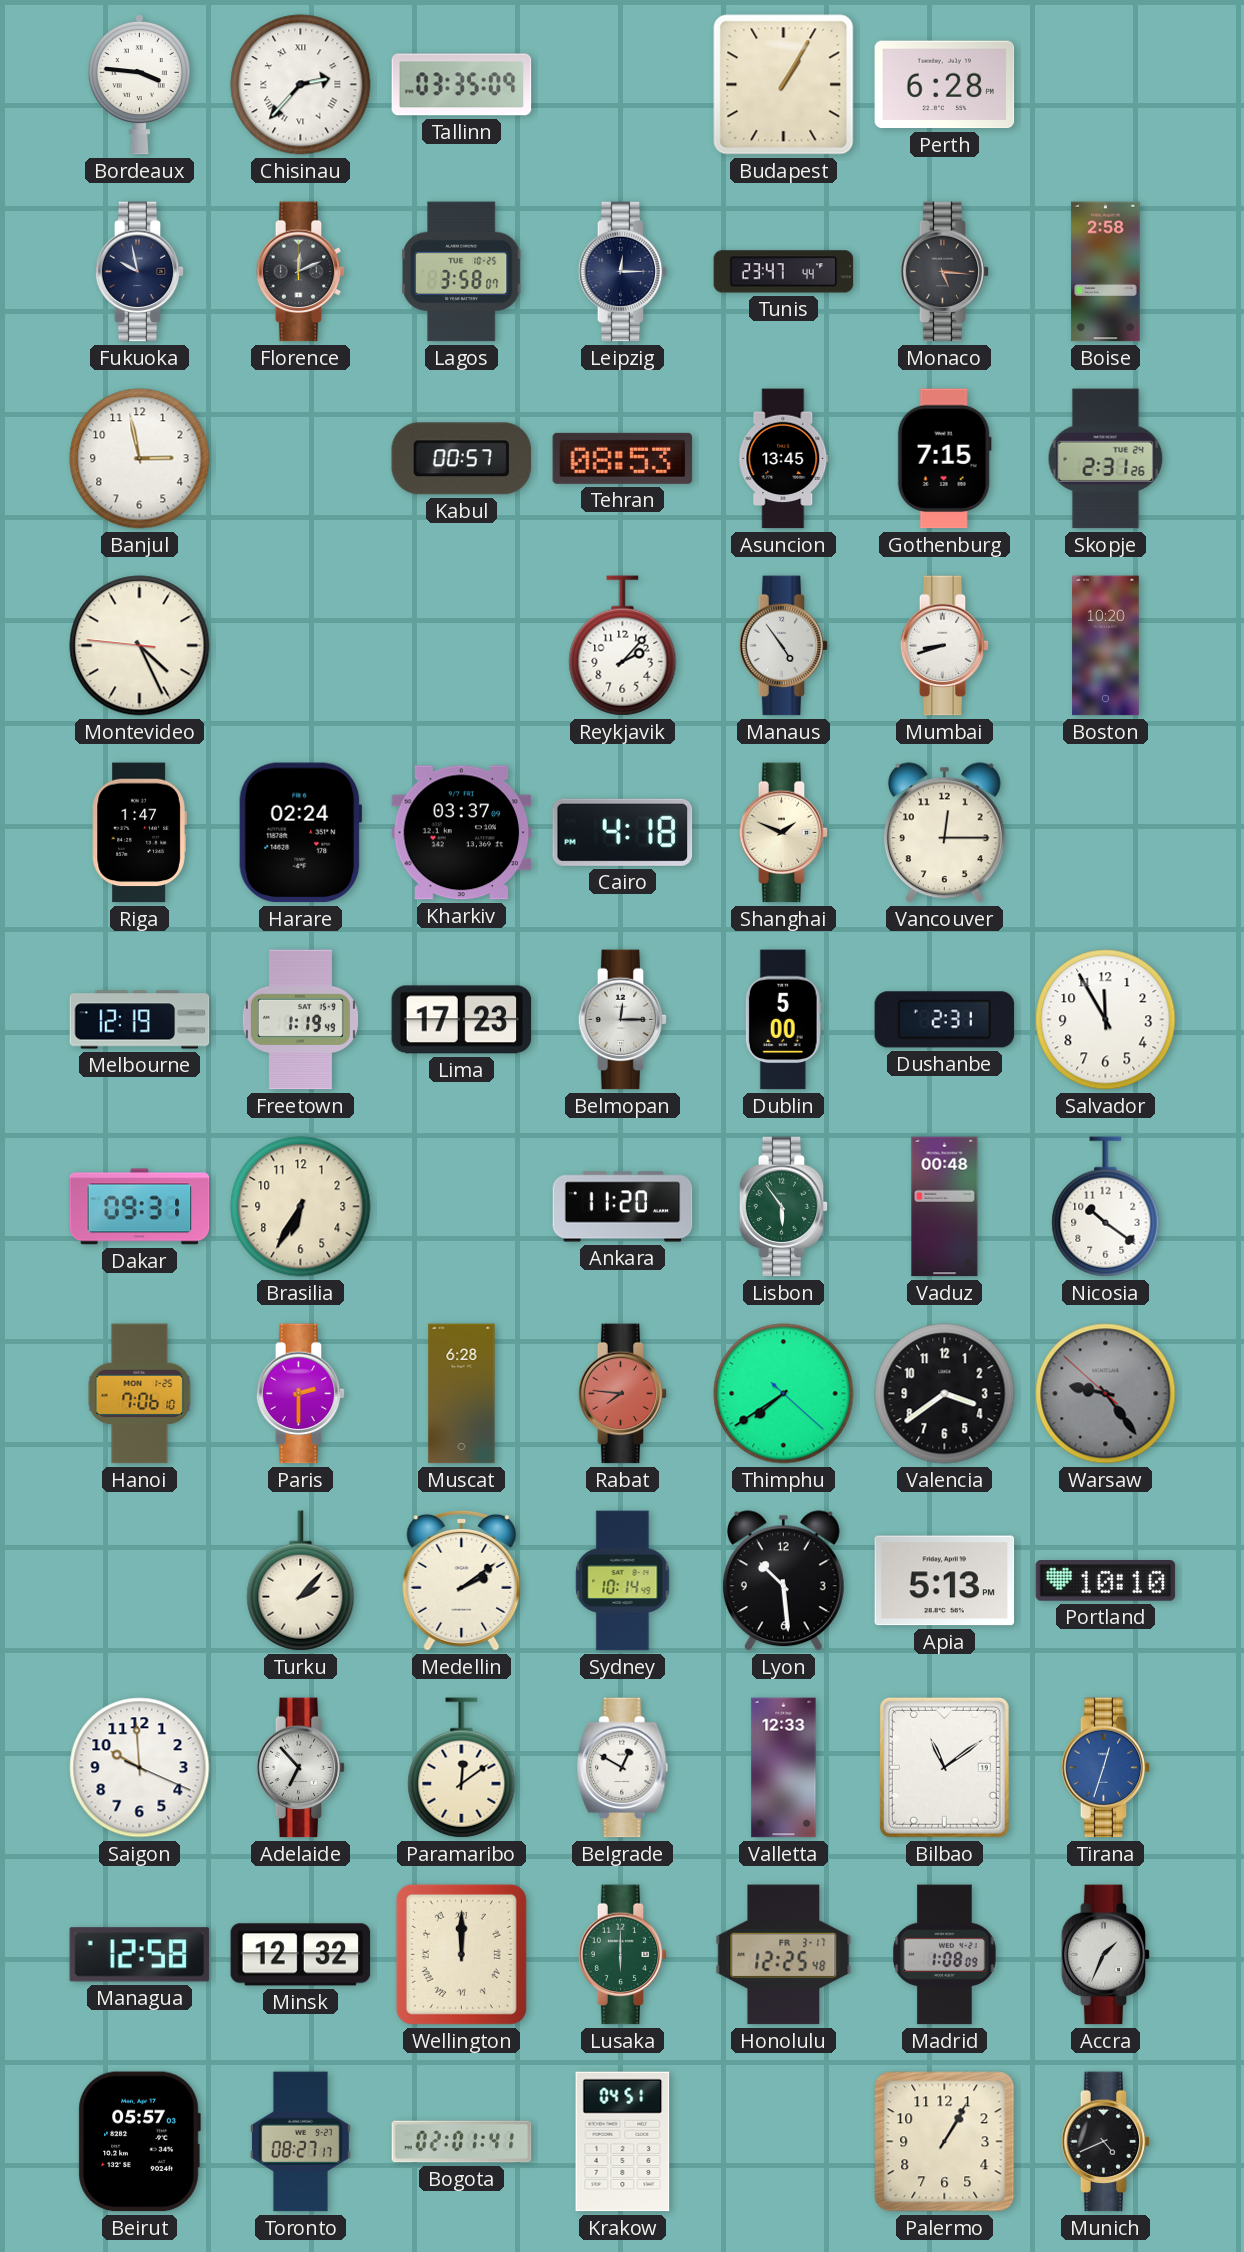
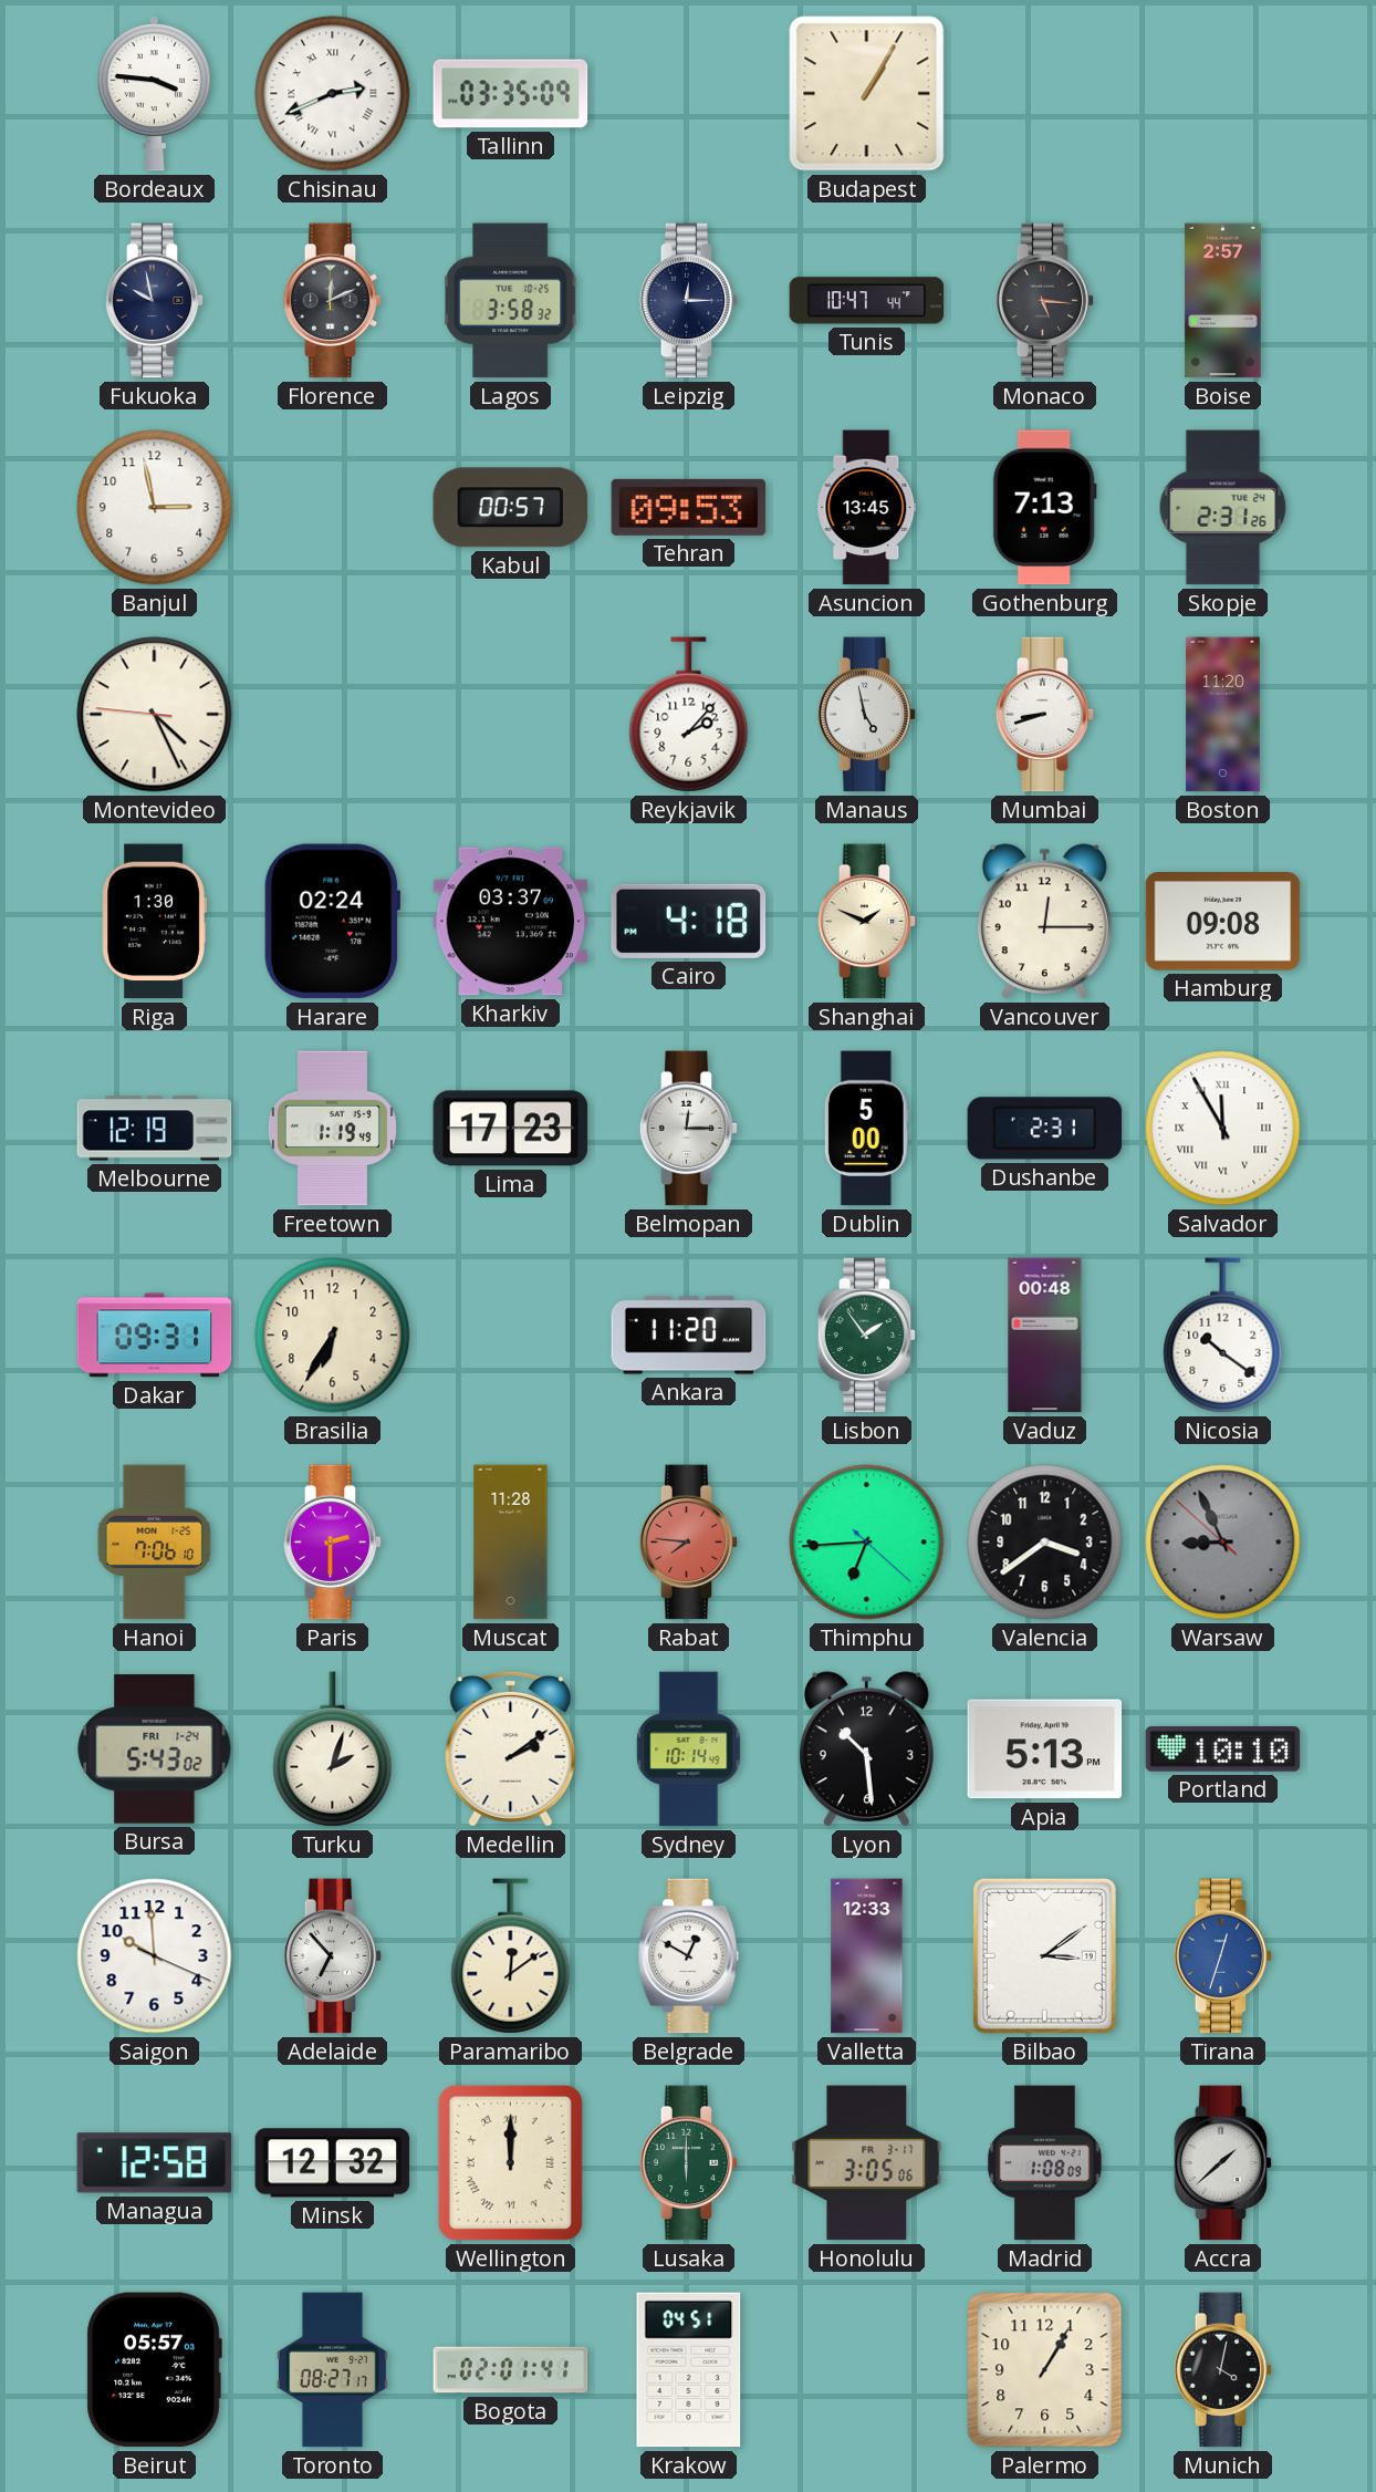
Chisinau: 2:37 -> 2:41 (333, 94)
Perth: 6:28 -> none (945, 85)
Lagos: 3:58:07 -> 3:58:32 (512, 301)
Tunis: 23:47 -> 10:47 (867, 301)
Boise: 2:58 -> 2:57 (1223, 301)
Tehran: 08:53 -> 09:53 (689, 507)
Gothenburg: 7:15 -> 7:13 (1044, 508)
Manaus: 4:54 -> 4:58 (867, 715)
Boston: 10:20 -> 11:20 (1223, 715)
Riga: 1:47 -> 1:30 (154, 922)
Hamburg: none -> 09:08 (1223, 922)
Salvador numerals: Arabic -> Roman (1223, 1129)
Lisbon: 5:54 -> 1:54 (867, 1336)
Muscat: 6:28 -> 11:28 (511, 1543)
Thimphu: 7:39 -> 6:44 (867, 1543)
Warsaw: 9:23 -> 8:55 (1223, 1543)
Bursa: none -> 5:43 (155, 1749)
Turku: 2:07 -> 2:03 (333, 1749)
Bilbao: 11:09 -> 3:09 (1044, 1955)
Honolulu: 12:25 -> 3:05 (867, 2163)
Accra: 1:34 -> 1:38 (1223, 2163)
Munich: 4:41 -> 4:02 (1223, 2370)
